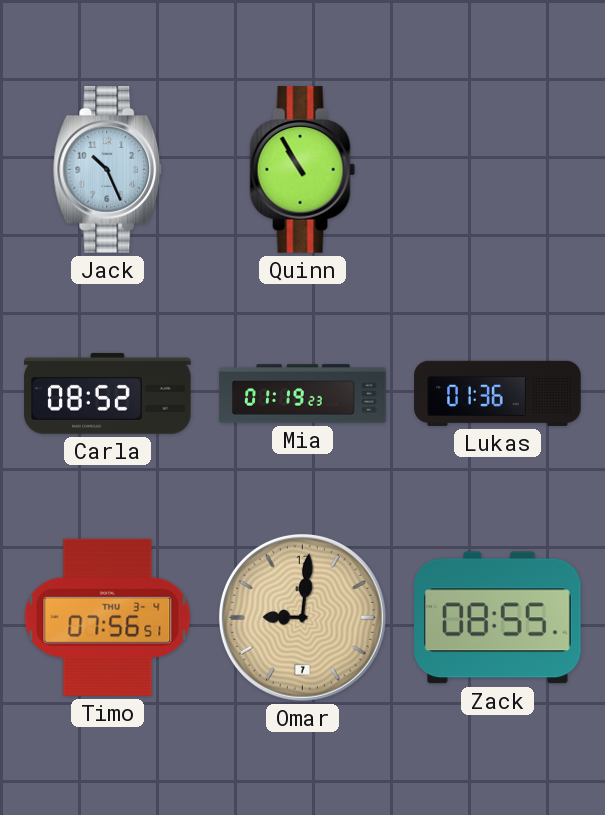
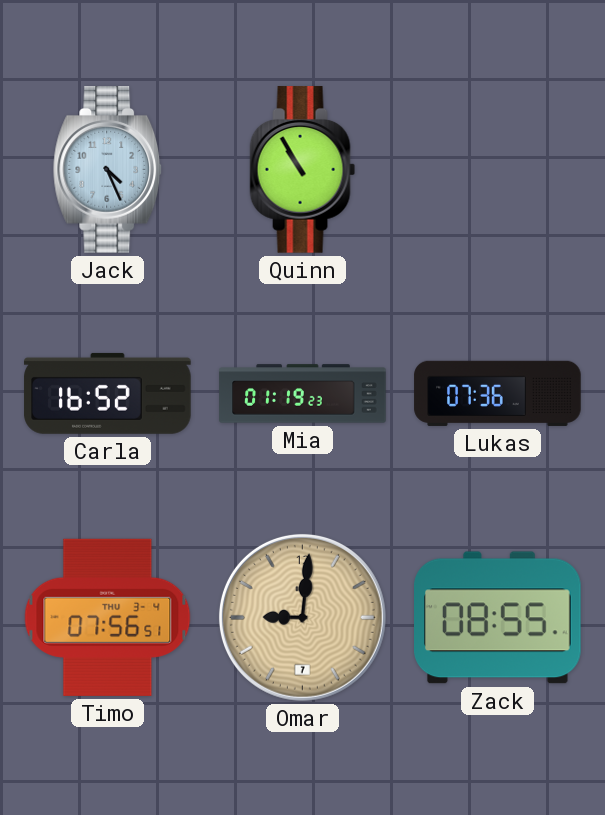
Jack: 10:26 -> 4:26 (108, 170)
Carla: 08:52 -> 16:52 (108, 393)
Lukas: 01:36 -> 07:36 (498, 393)
